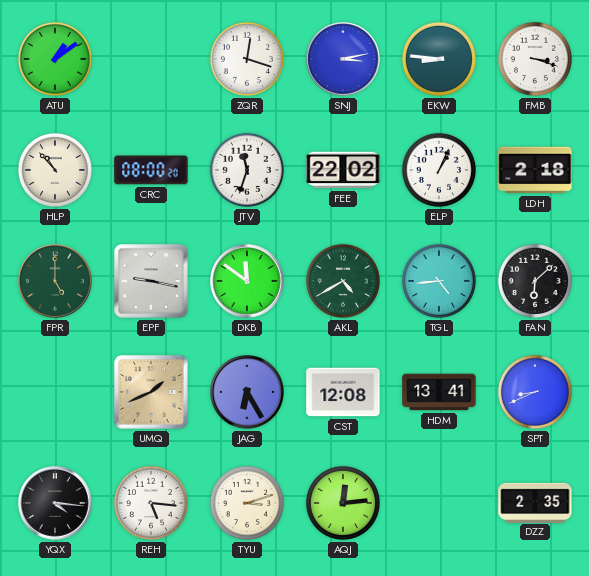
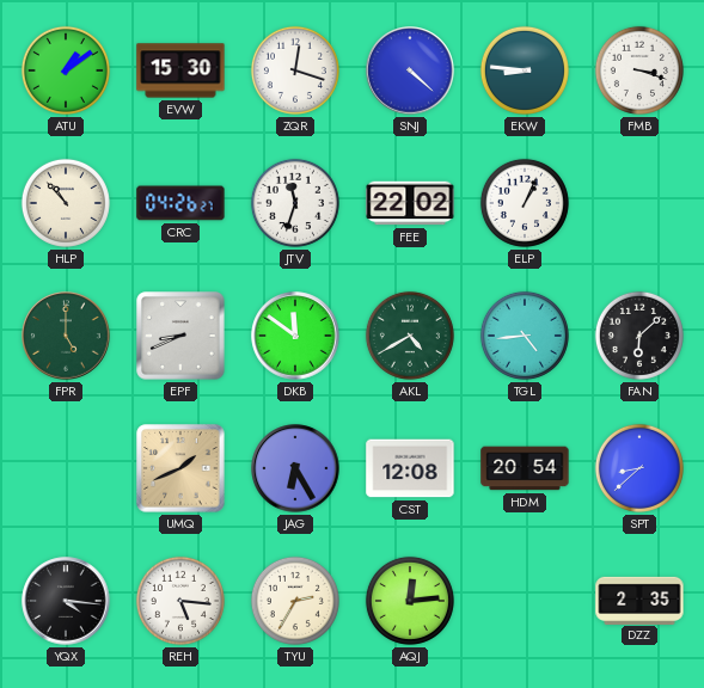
EVW: none -> 15:30 (180, 70)
SNJ: 3:13 -> 4:22 (410, 70)
CRC: 08:00 -> 04:26 (180, 203)
LDH: 2:18 -> none (535, 170)
EPF: 9:17 -> 8:41 (180, 336)
HDM: 13:41 -> 20:54 (525, 468)
SPT: 8:41 -> 8:38 (639, 468)
TYU: 3:12 -> 2:35 (295, 601)
